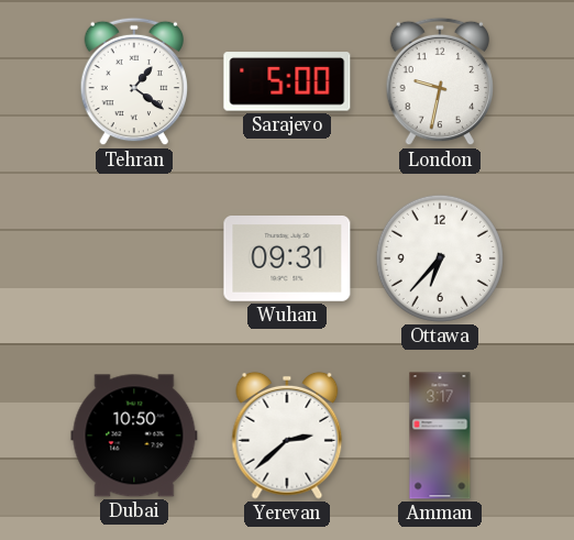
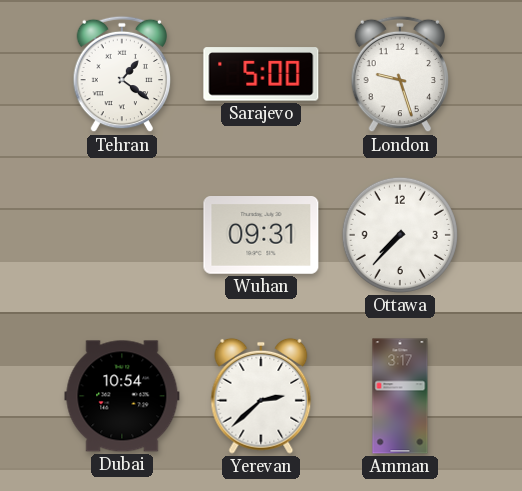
London: 9:32 -> 9:27 (400, 74)
Ottawa: 6:37 -> 7:37 (400, 235)
Dubai: 10:50 -> 10:54 (122, 396)
